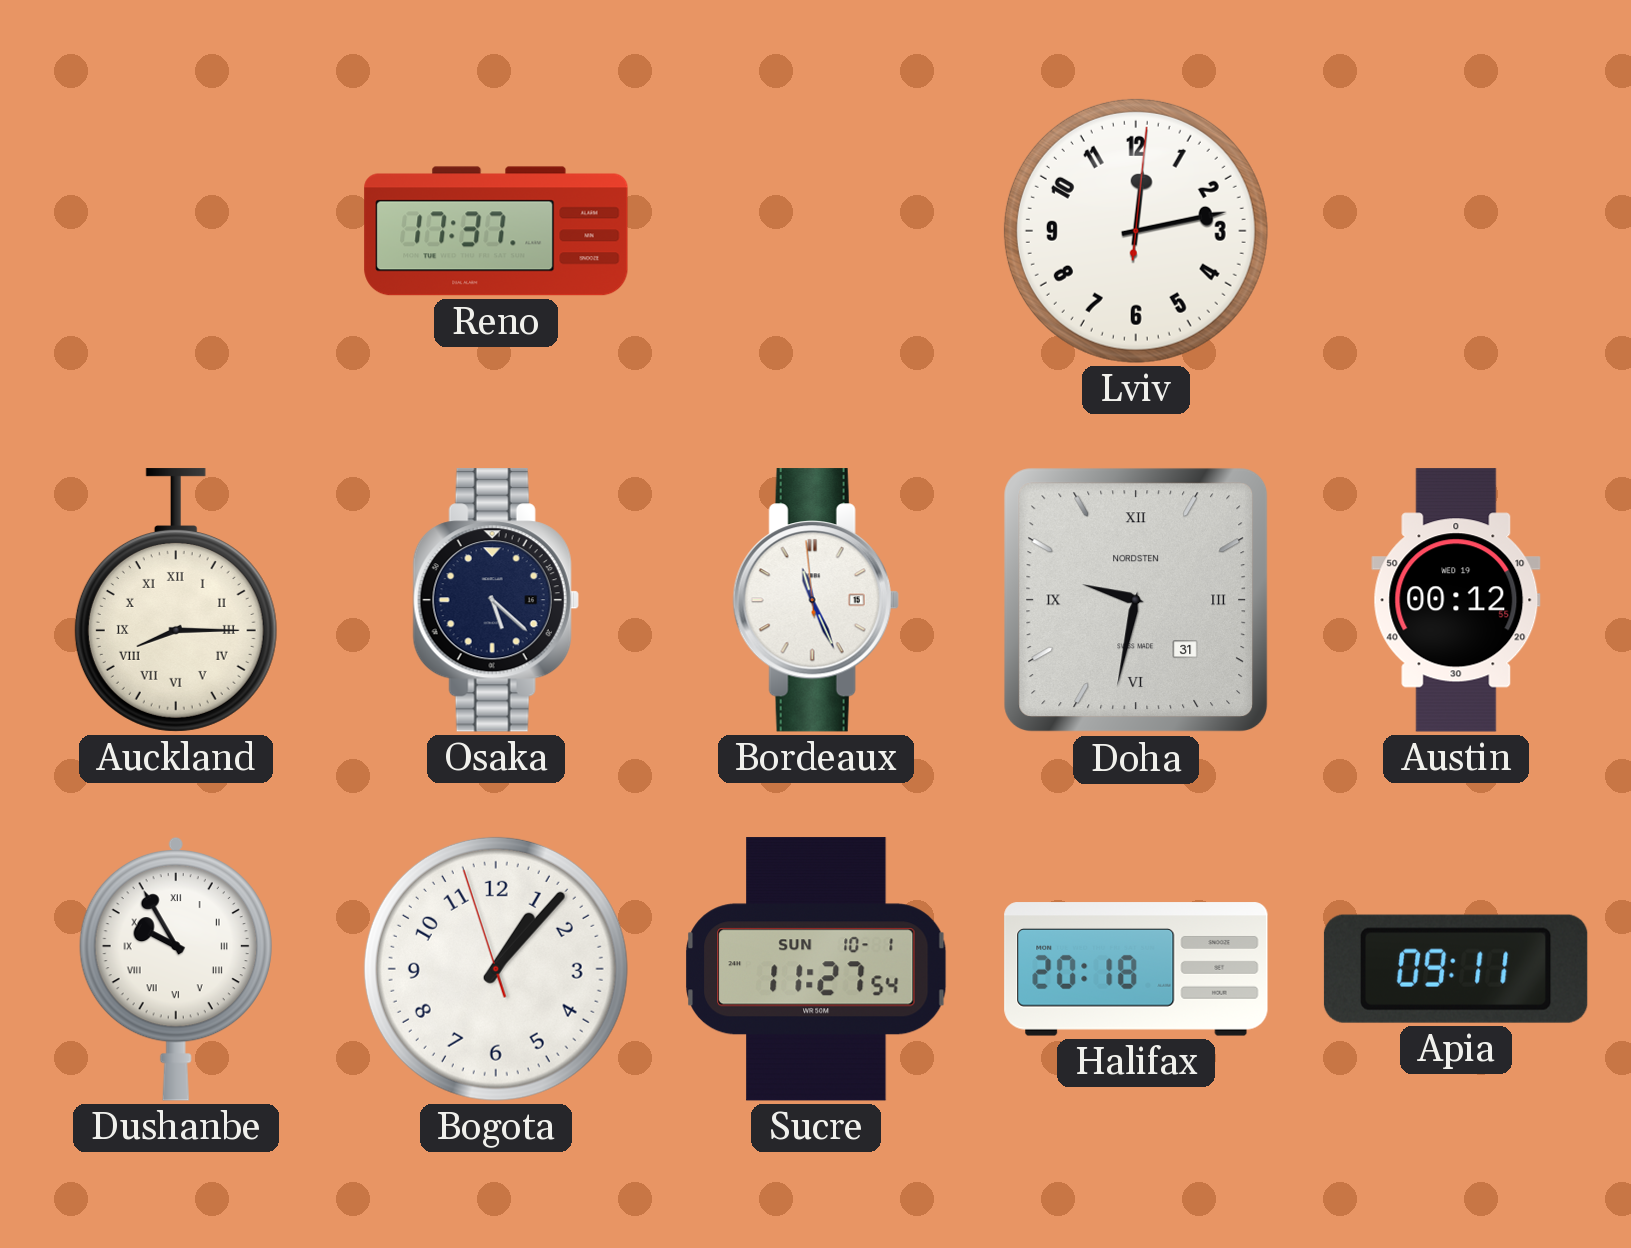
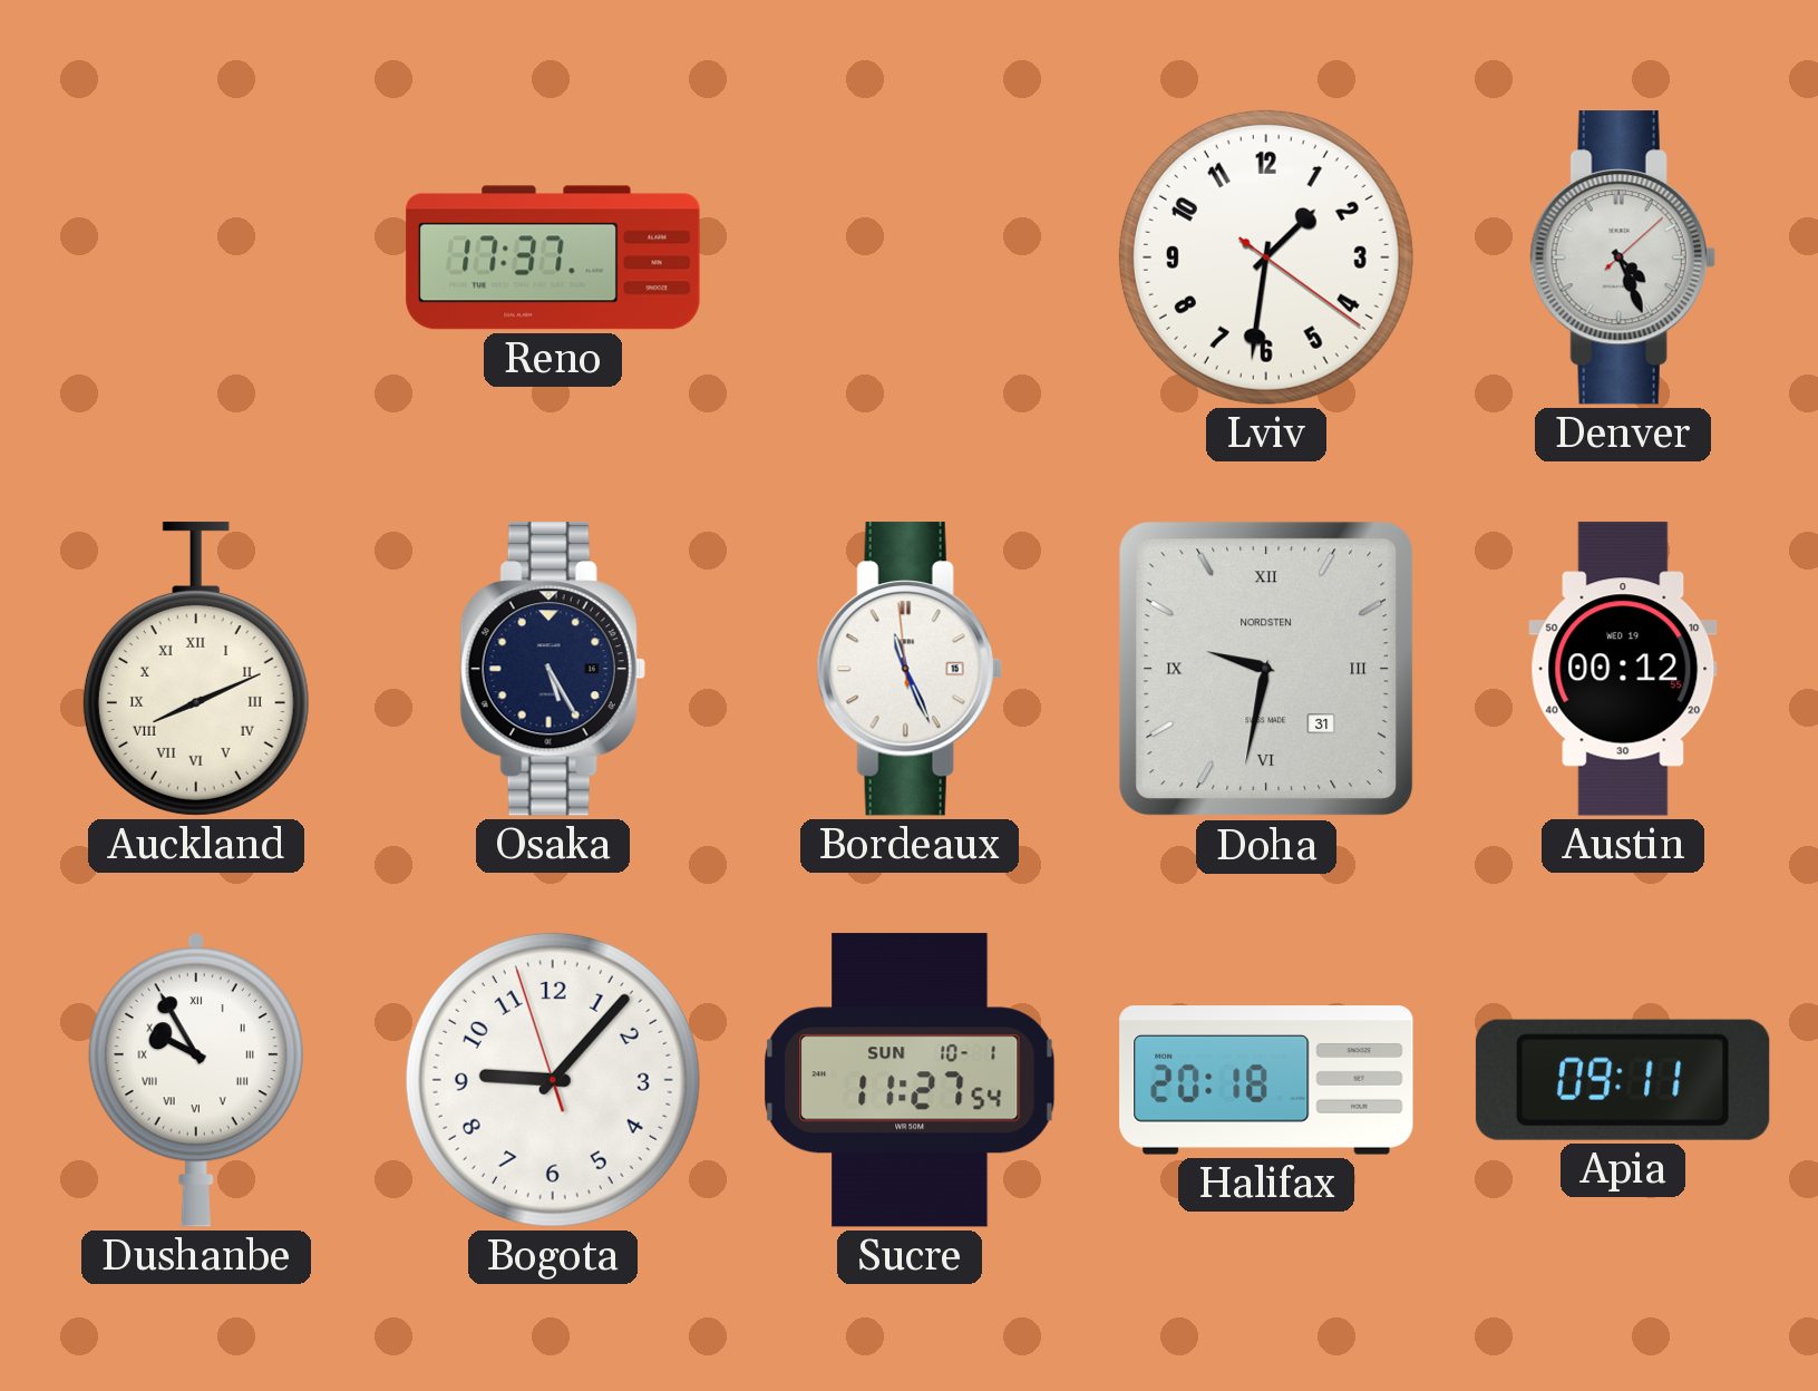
Lviv: 12:13 -> 1:31 (1266, 257)
Denver: none -> 4:26 (1623, 257)
Auckland: 8:15 -> 8:11 (196, 669)
Osaka: 5:22 -> 5:25 (553, 669)
Bogota: 1:06 -> 9:06 (553, 1080)
